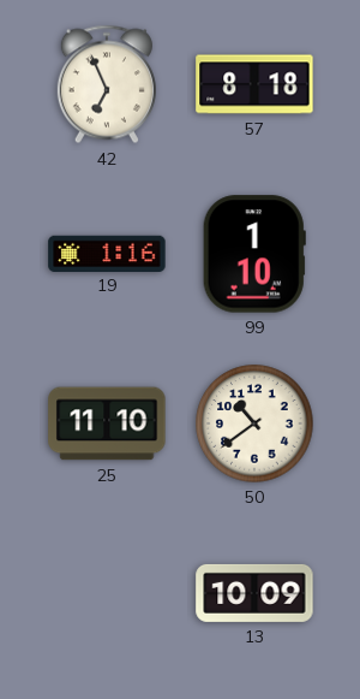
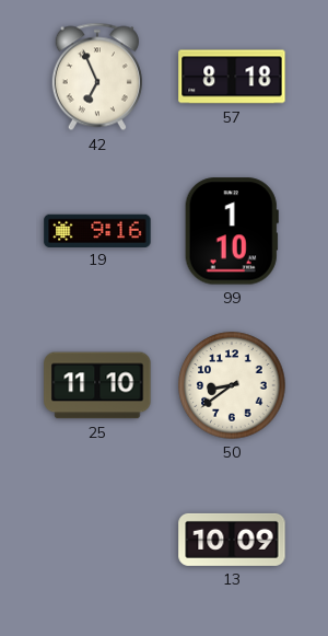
19: 1:16 -> 9:16 (97, 230)
50: 10:39 -> 8:39 (232, 385)
